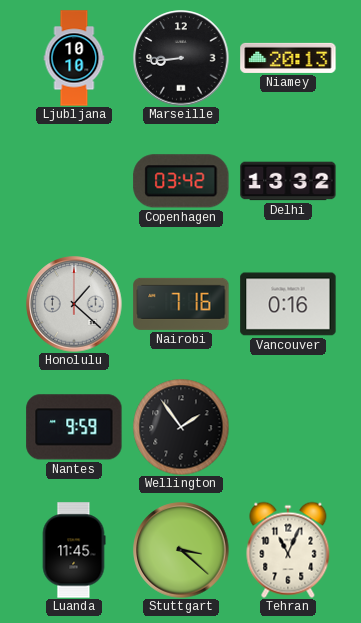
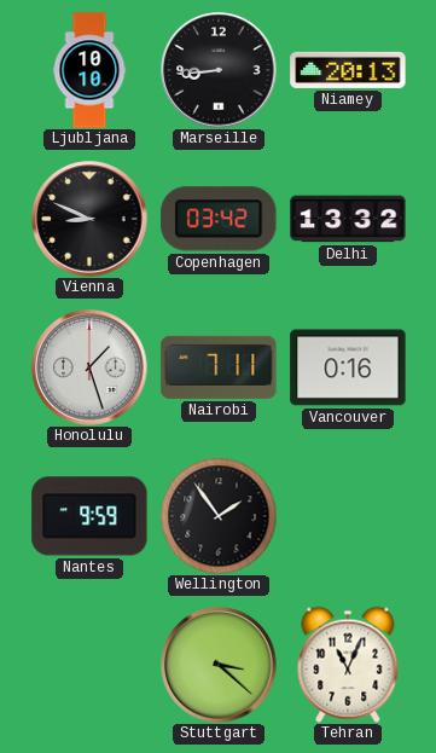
Vienna: none -> 8:49 (89, 219)
Honolulu: 1:22 -> 1:27 (89, 367)
Nairobi: 7:16 -> 7:11 (219, 367)
Luanda: 11:45 -> none (74, 550)
